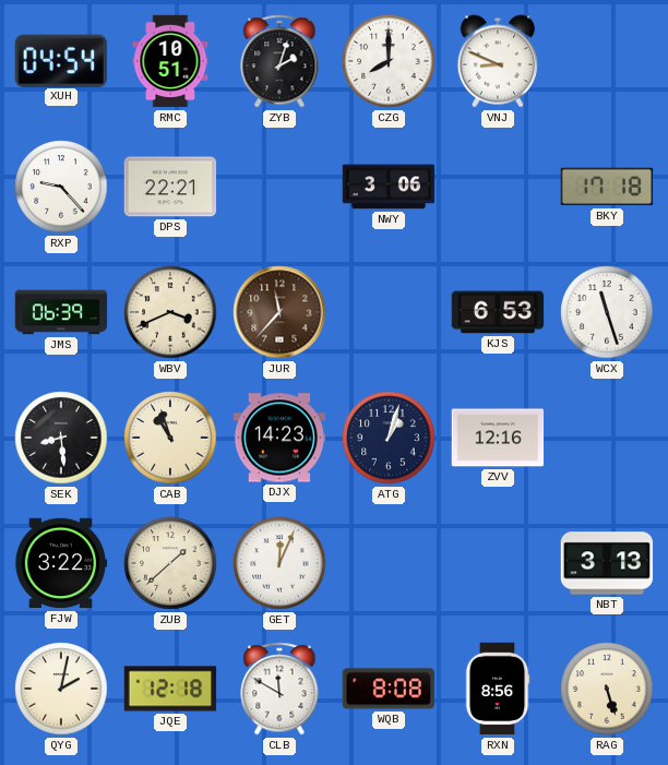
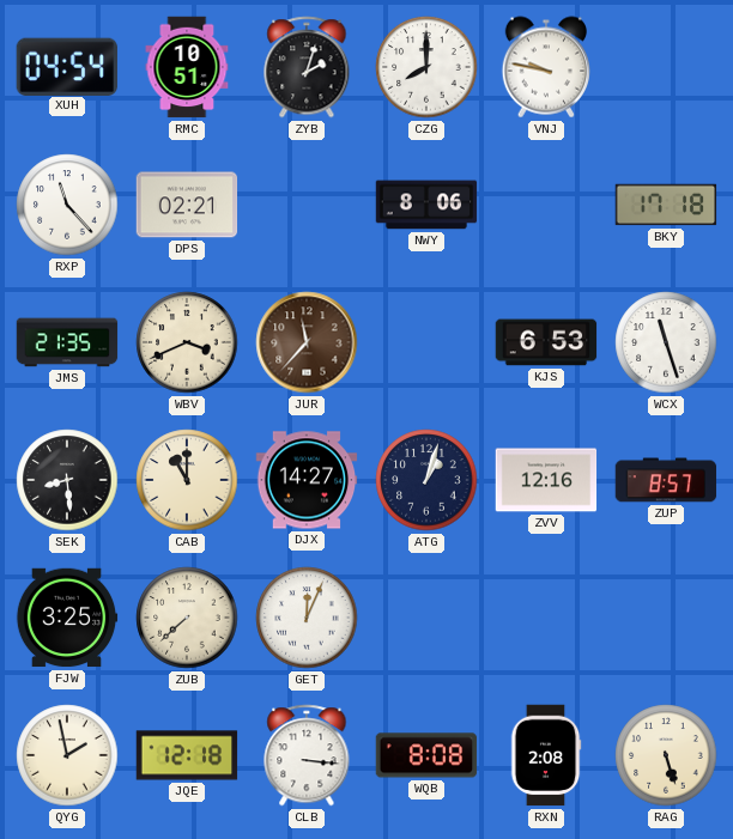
VNJ: 8:49 -> 9:47 (546, 67)
RXP: 9:23 -> 11:23 (67, 205)
DPS: 22:21 -> 02:21 (187, 205)
NWY: 3:06 -> 8:06 (426, 205)
JMS: 06:39 -> 21:35 (67, 342)
CAB: 10:57 -> 11:00 (187, 480)
DJX: 14:23 -> 14:27 (307, 480)
ZUP: none -> 8:57 (666, 480)
FJW: 3:22 -> 3:25 (67, 618)
ZUB: 1:38 -> 7:38 (187, 618)
NBT: 3:13 -> none (607, 563)
QYG: 2:02 -> 1:58 (67, 755)
CLB: 11:50 -> 3:16 (307, 755)
RXN: 8:56 -> 2:08 (546, 755)
